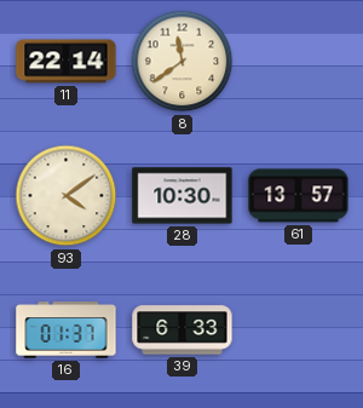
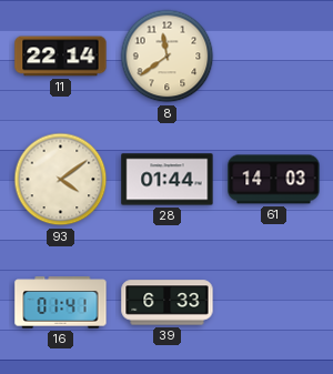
28: 10:30 -> 01:44 (168, 180)
61: 13:57 -> 14:03 (274, 180)
16: 01:37 -> 01:41 (61, 303)
